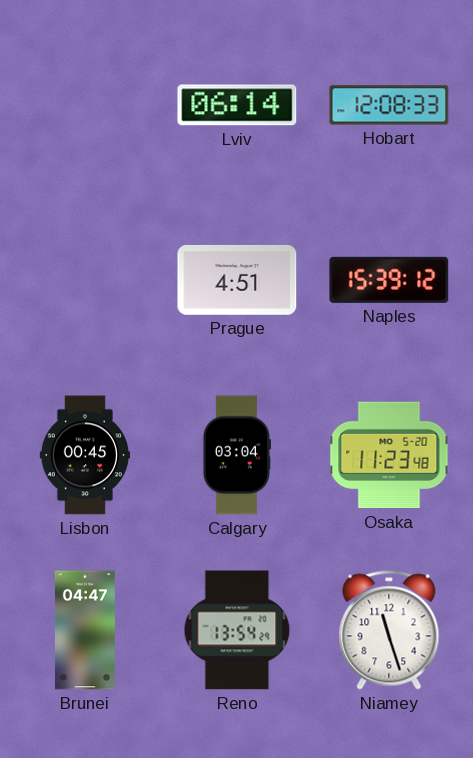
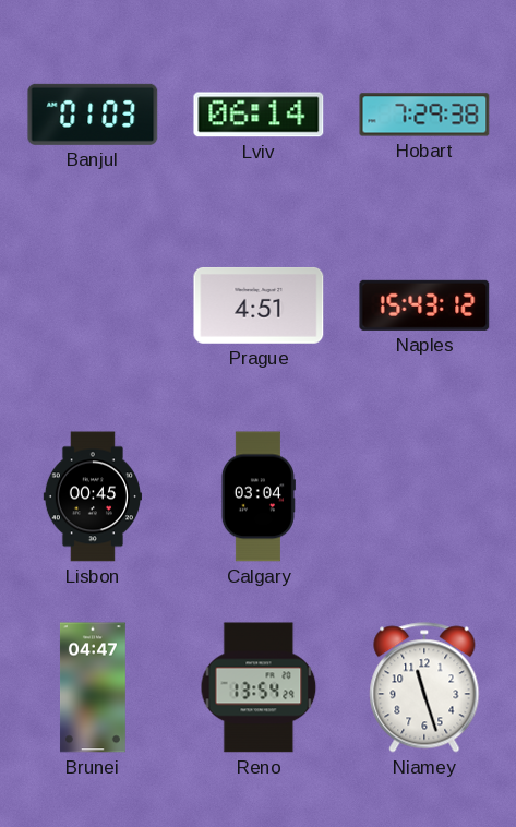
Banjul: none -> 01:03 (93, 115)
Hobart: 12:08 -> 7:29 (424, 115)
Naples: 15:39 -> 15:43 (424, 305)
Osaka: 11:23 -> none (389, 455)
